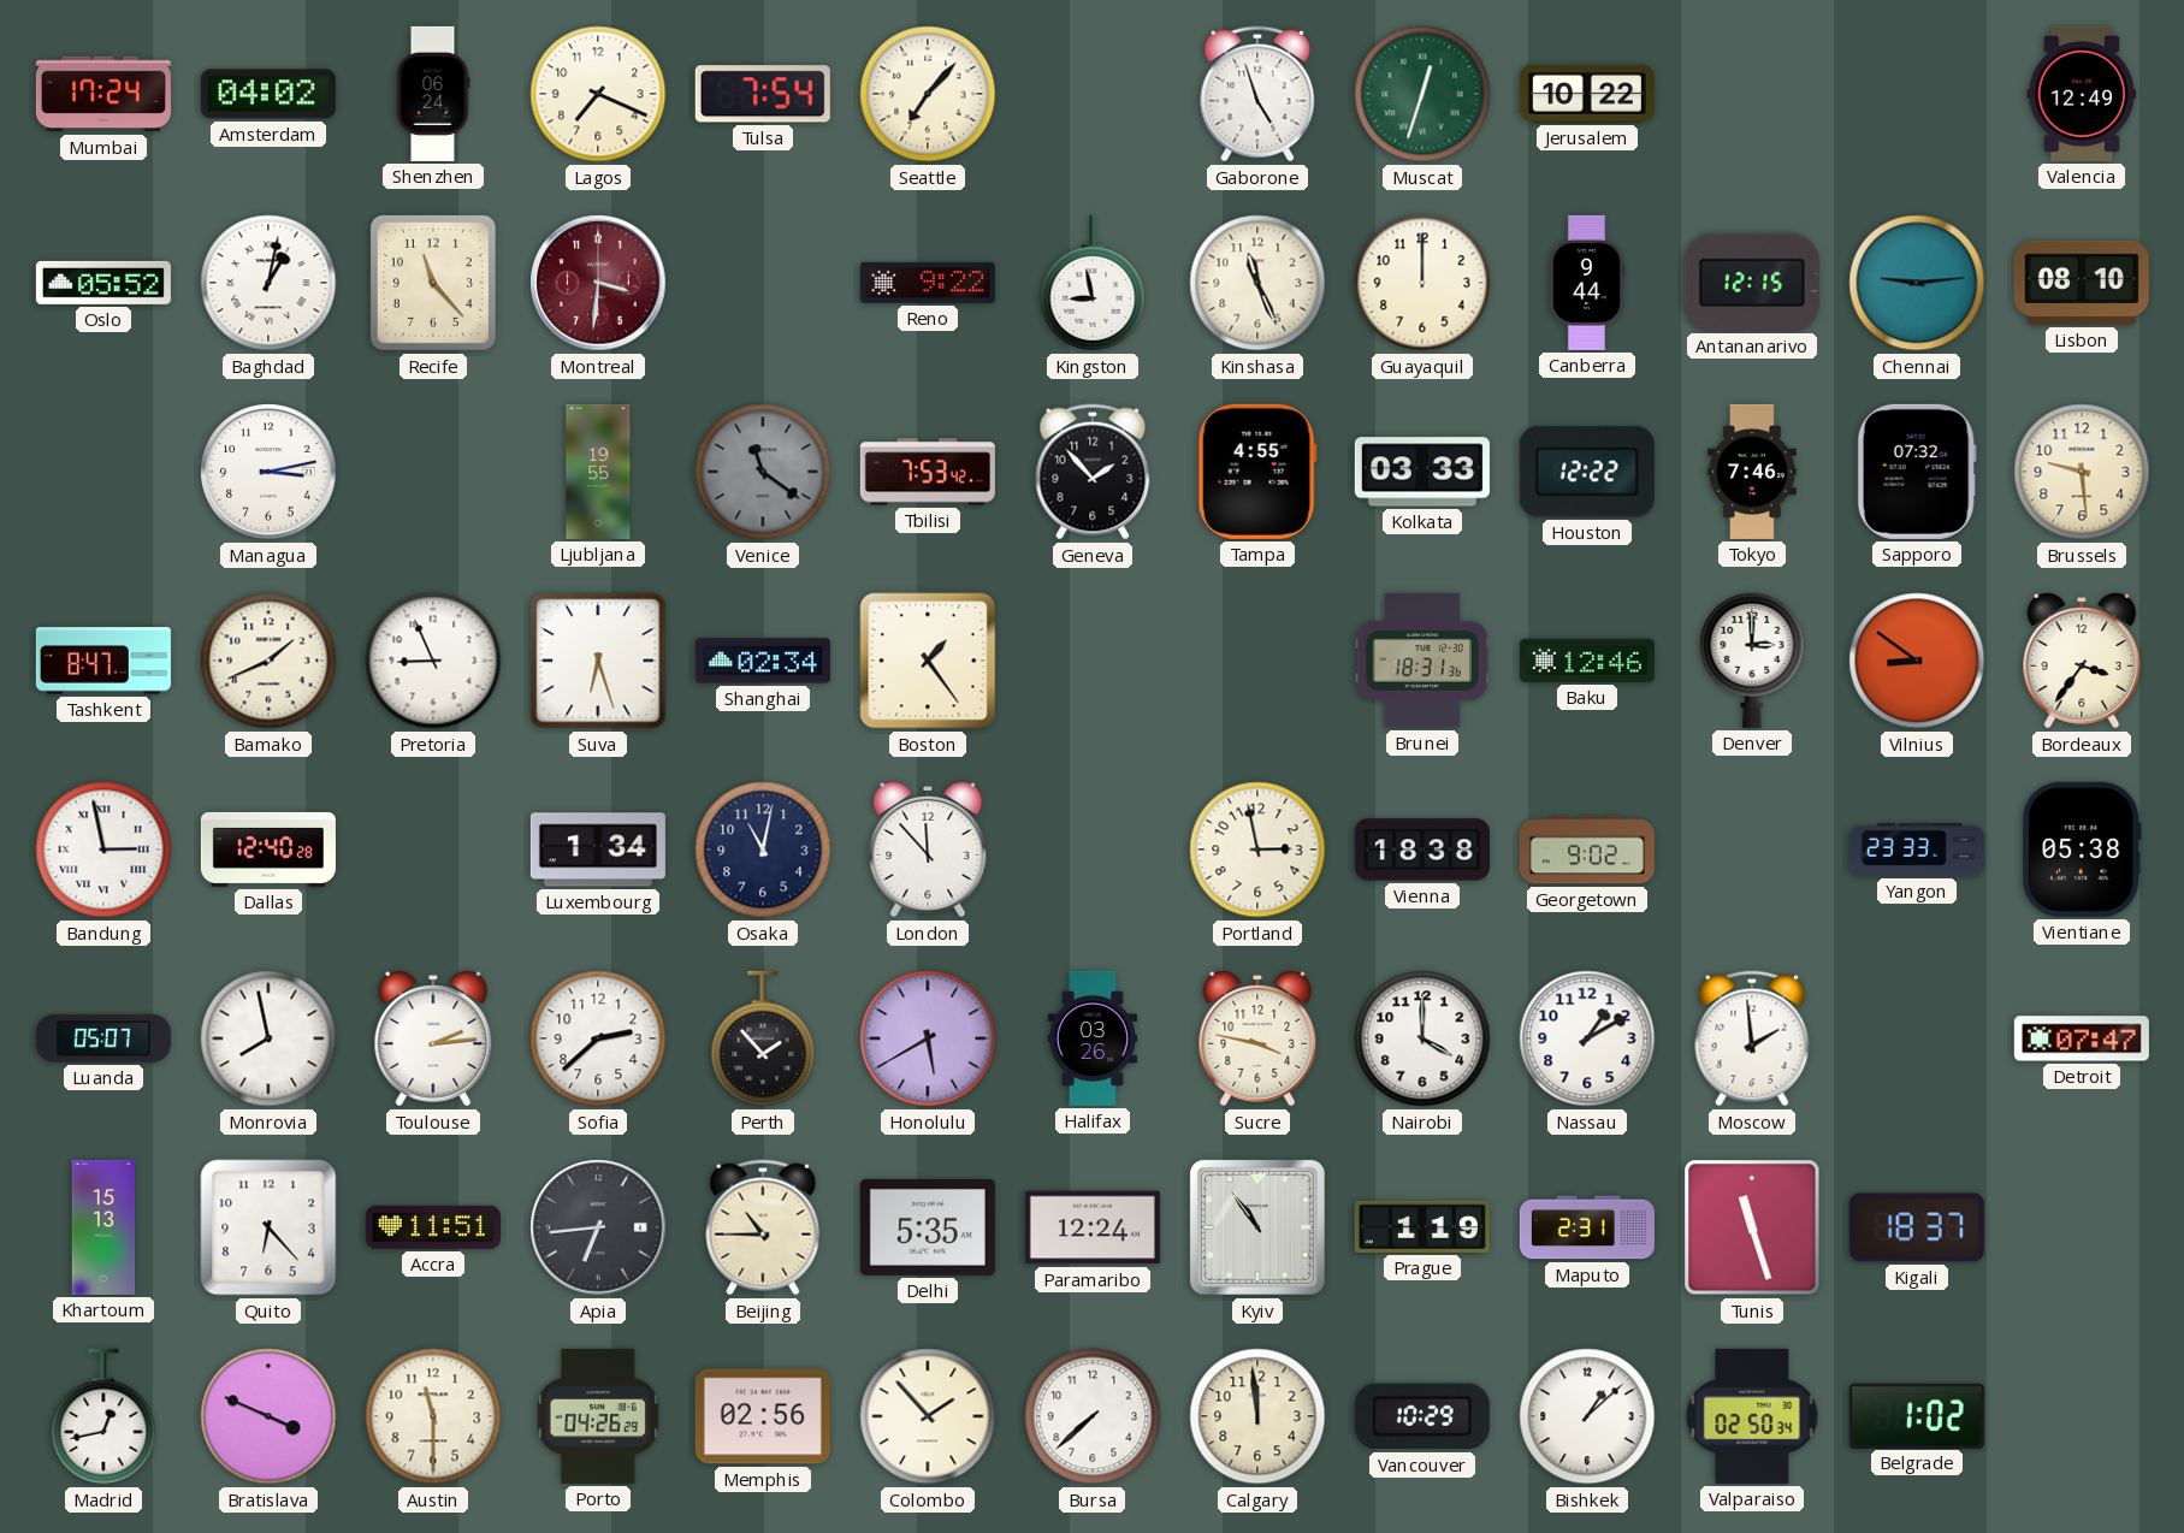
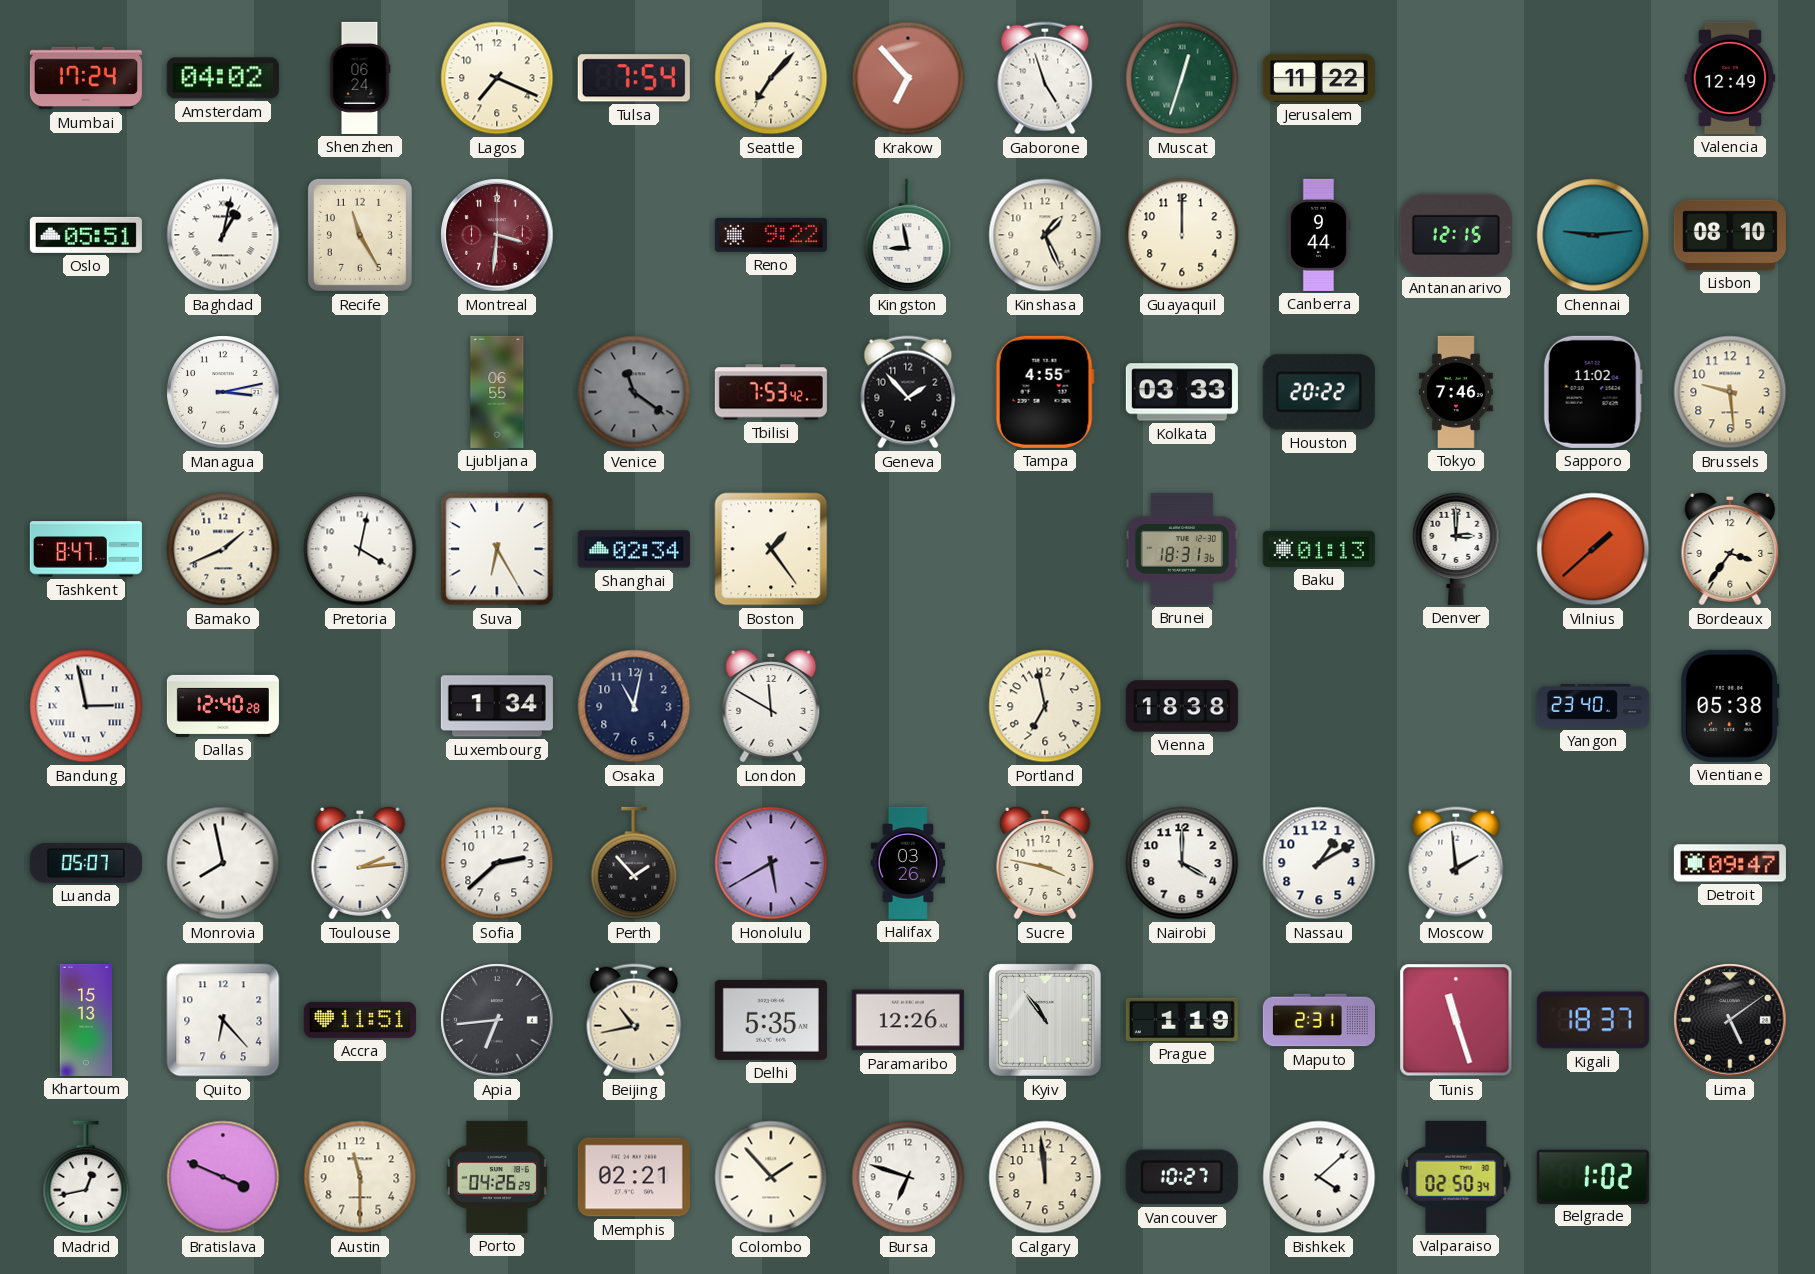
Krakow: none -> 6:53 (908, 78)
Jerusalem: 10:22 -> 11:22 (1319, 78)
Oslo: 05:52 -> 05:51 (86, 235)
Recife: 11:23 -> 11:25 (360, 235)
Kinshasa: 11:26 -> 1:26 (1045, 235)
Ljubljana: 19:55 -> 06:55 (497, 392)
Houston: 12:22 -> 20:22 (1319, 392)
Sapporo: 07:32 -> 11:02 (1593, 392)
Pretoria: 8:56 -> 4:02 (360, 549)
Suva: 6:27 -> 6:25 (497, 549)
Baku: 12:46 -> 01:13 (1319, 549)
Vilnius: 8:51 -> 1:38 (1593, 549)
London: 11:53 -> 11:50 (771, 707)
Portland: 2:58 -> 6:58 (1045, 706)
Georgetown: 9:02 -> none (1587, 850)
Yangon: 23:33 -> 23:40 (1593, 707)
Detroit: 07:47 -> 09:47 (1730, 863)
Beijing: 10:45 -> 10:43 (634, 1020)
Paramaribo: 12:24 -> 12:26 (908, 1020)
Lima: none -> 5:09 (1730, 1020)
Memphis: 02:56 -> 02:21 (634, 1177)
Bursa: 7:38 -> 6:48 (908, 1177)
Vancouver: 10:29 -> 10:27 (1182, 1177)
Bishkek: 1:08 -> 4:08 (1319, 1177)
